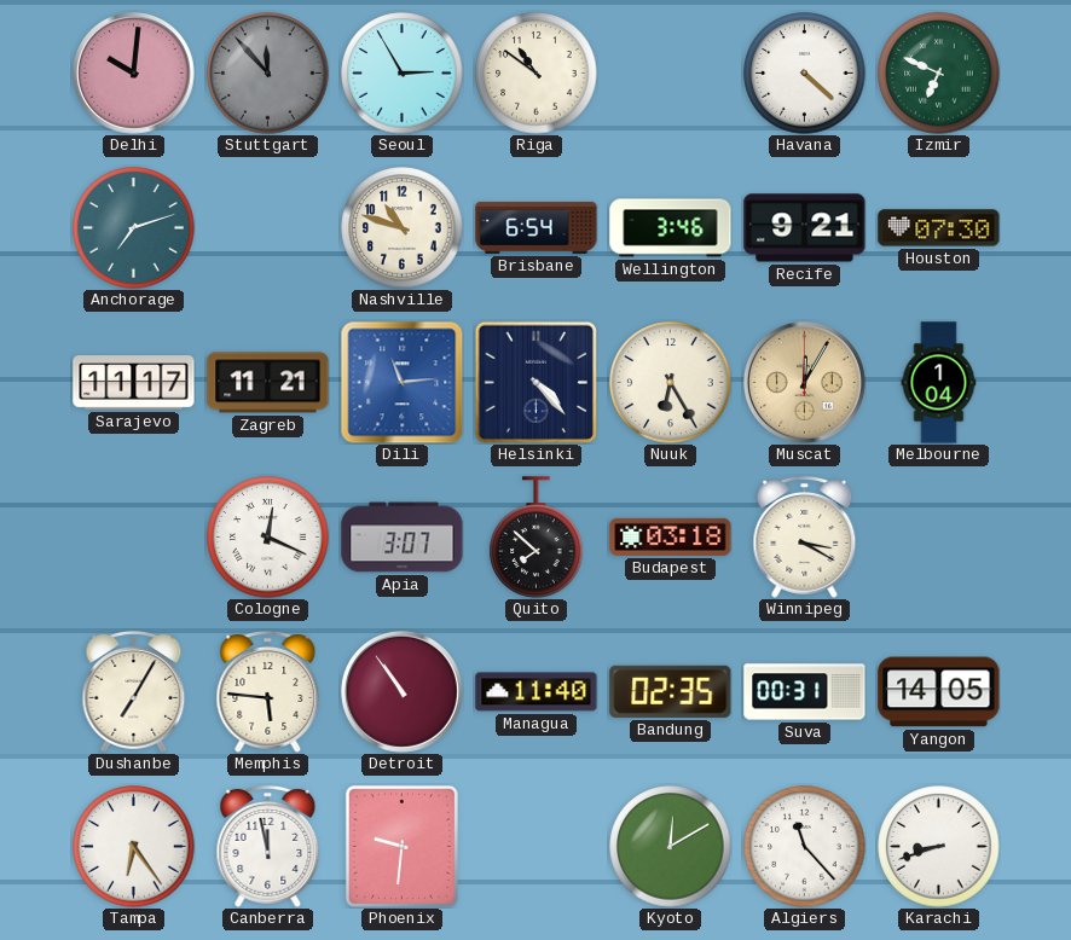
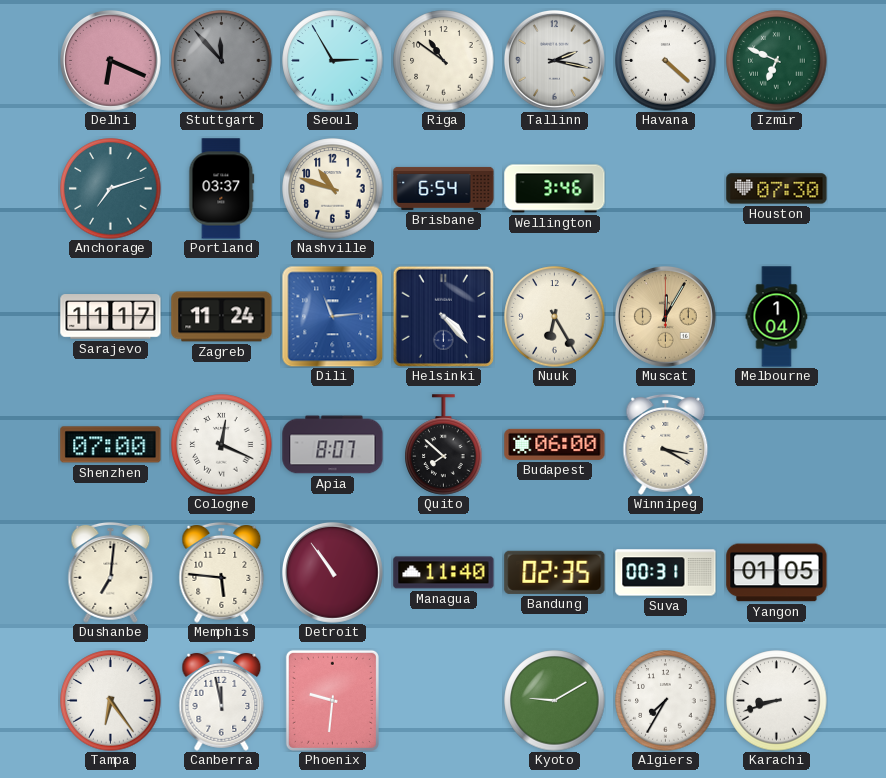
Delhi: 10:01 -> 6:19 (111, 61)
Tallinn: none -> 2:17 (555, 61)
Portland: none -> 03:37 (222, 189)
Recife: 9:21 -> none (805, 228)
Zagreb: 11:21 -> 11:24 (222, 317)
Shenzhen: none -> 07:00 (111, 445)
Apia: 3:07 -> 8:07 (333, 445)
Budapest: 03:18 -> 06:00 (555, 444)
Dushanbe: 7:05 -> 7:01 (111, 572)
Yangon: 14:05 -> 01:05 (777, 573)
Kyoto: 12:10 -> 9:10 (555, 701)
Algiers: 11:23 -> 7:35 (666, 701)
